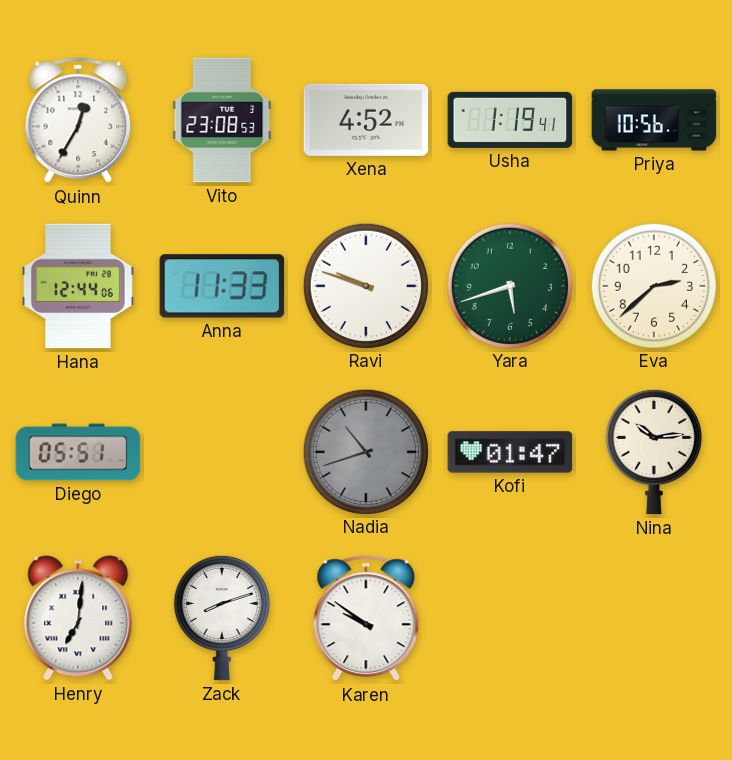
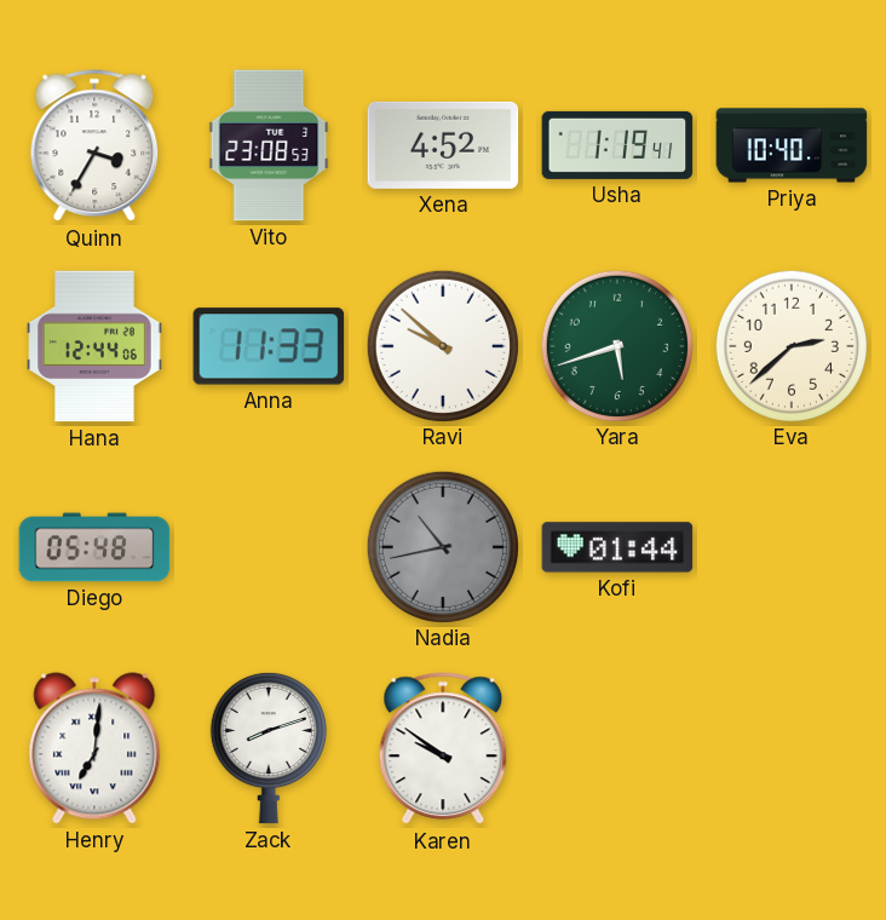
Quinn: 12:35 -> 3:35 (94, 146)
Priya: 10:56 -> 10:40 (792, 145)
Ravi: 9:48 -> 9:52 (442, 345)
Diego: 05:51 -> 05:48 (94, 547)
Nadia: 10:42 -> 10:43 (442, 546)
Kofi: 01:47 -> 01:44 (617, 547)
Nina: 10:14 -> none (654, 452)
